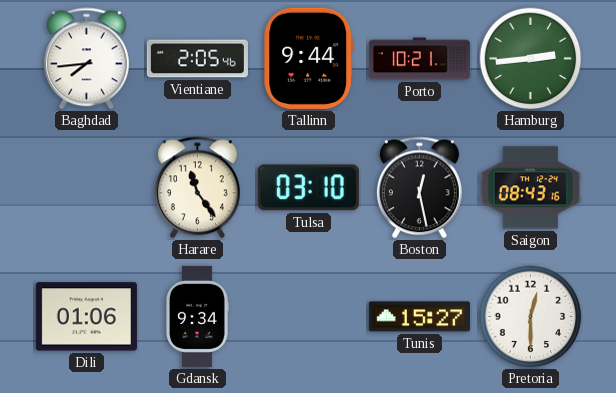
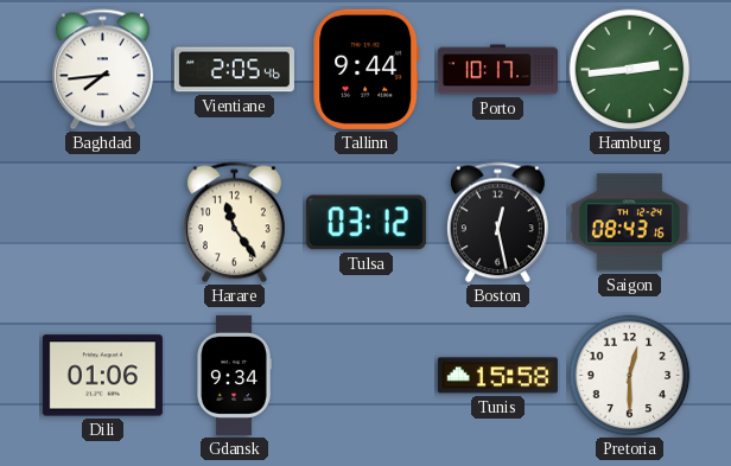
Porto: 10:21 -> 10:17 (497, 70)
Tulsa: 03:10 -> 03:12 (366, 223)
Tunis: 15:27 -> 15:58 (497, 376)
